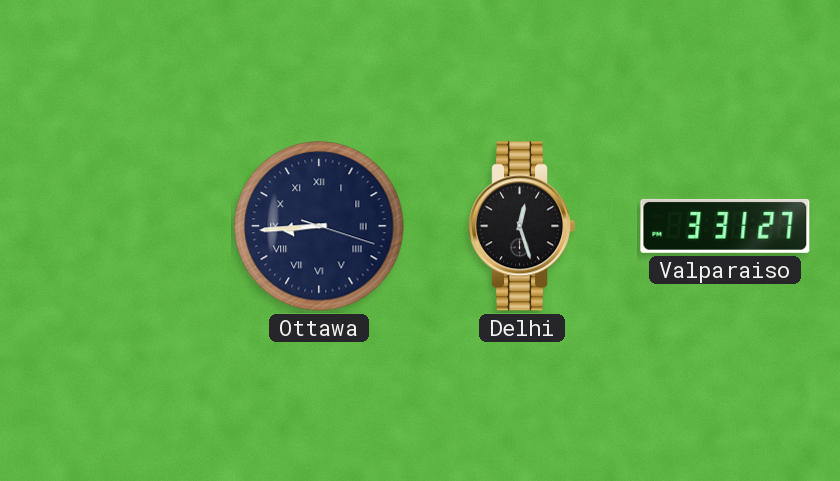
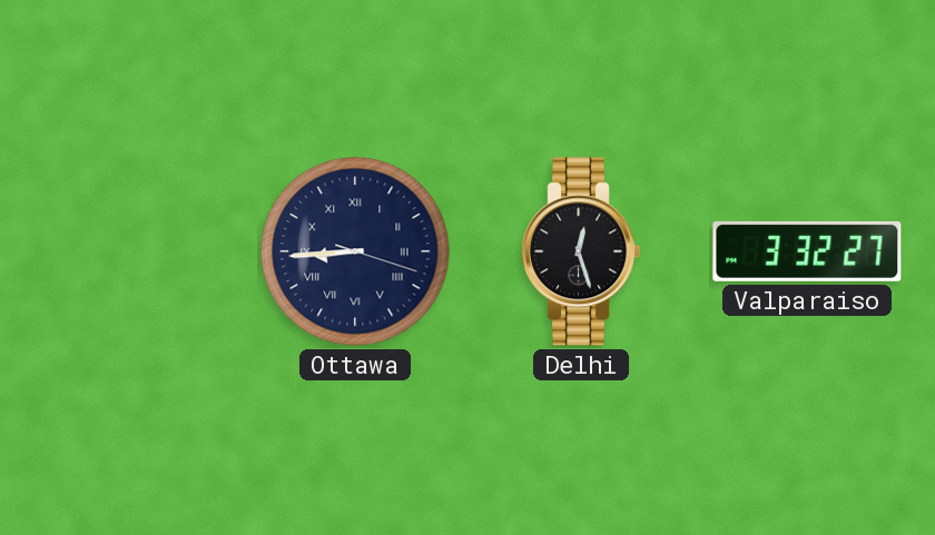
Valparaiso: 3:31 -> 3:32 (807, 251)
